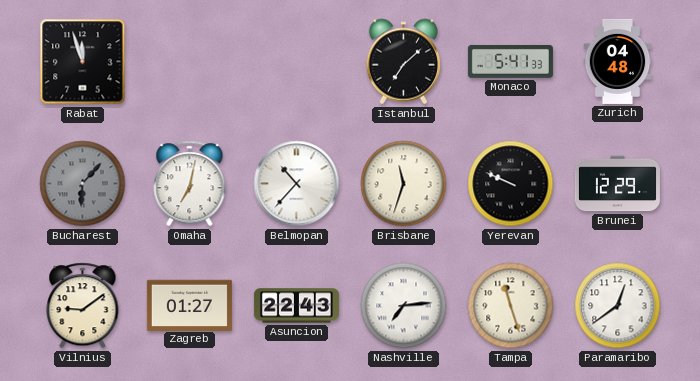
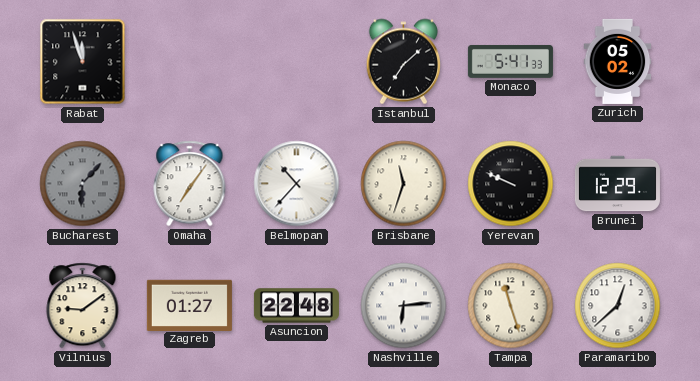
Zurich: 04:48 -> 05:02 (618, 61)
Omaha: 7:02 -> 7:06 (190, 184)
Asuncion: 22:43 -> 22:48 (296, 306)
Nashville: 7:14 -> 6:14 (404, 306)
Paramaribo: 12:39 -> 12:38 (618, 306)
